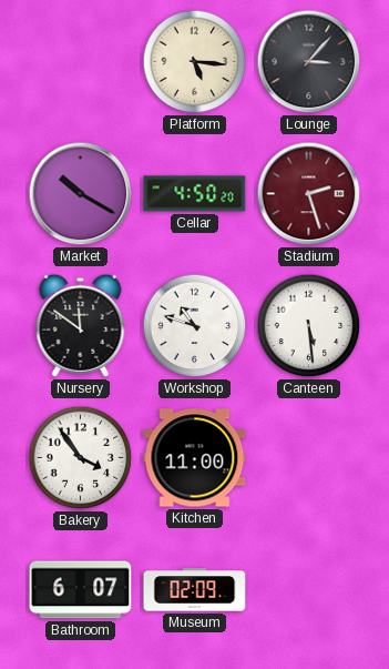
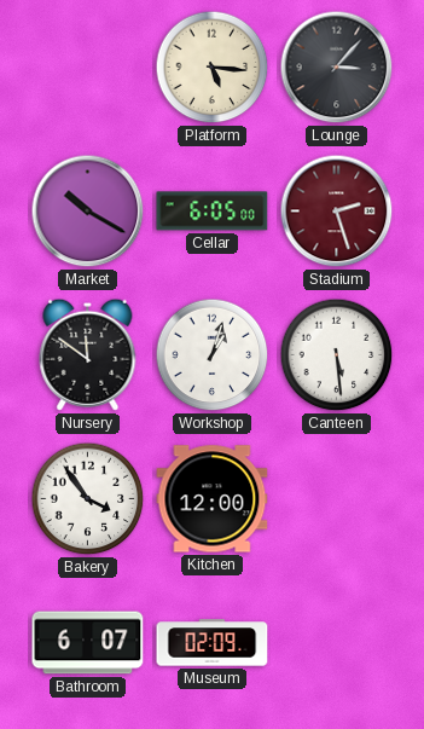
Cellar: 4:50 -> 6:05 (213, 212)
Workshop: 10:48 -> 1:03 (213, 355)
Kitchen: 11:00 -> 12:00 (213, 499)
